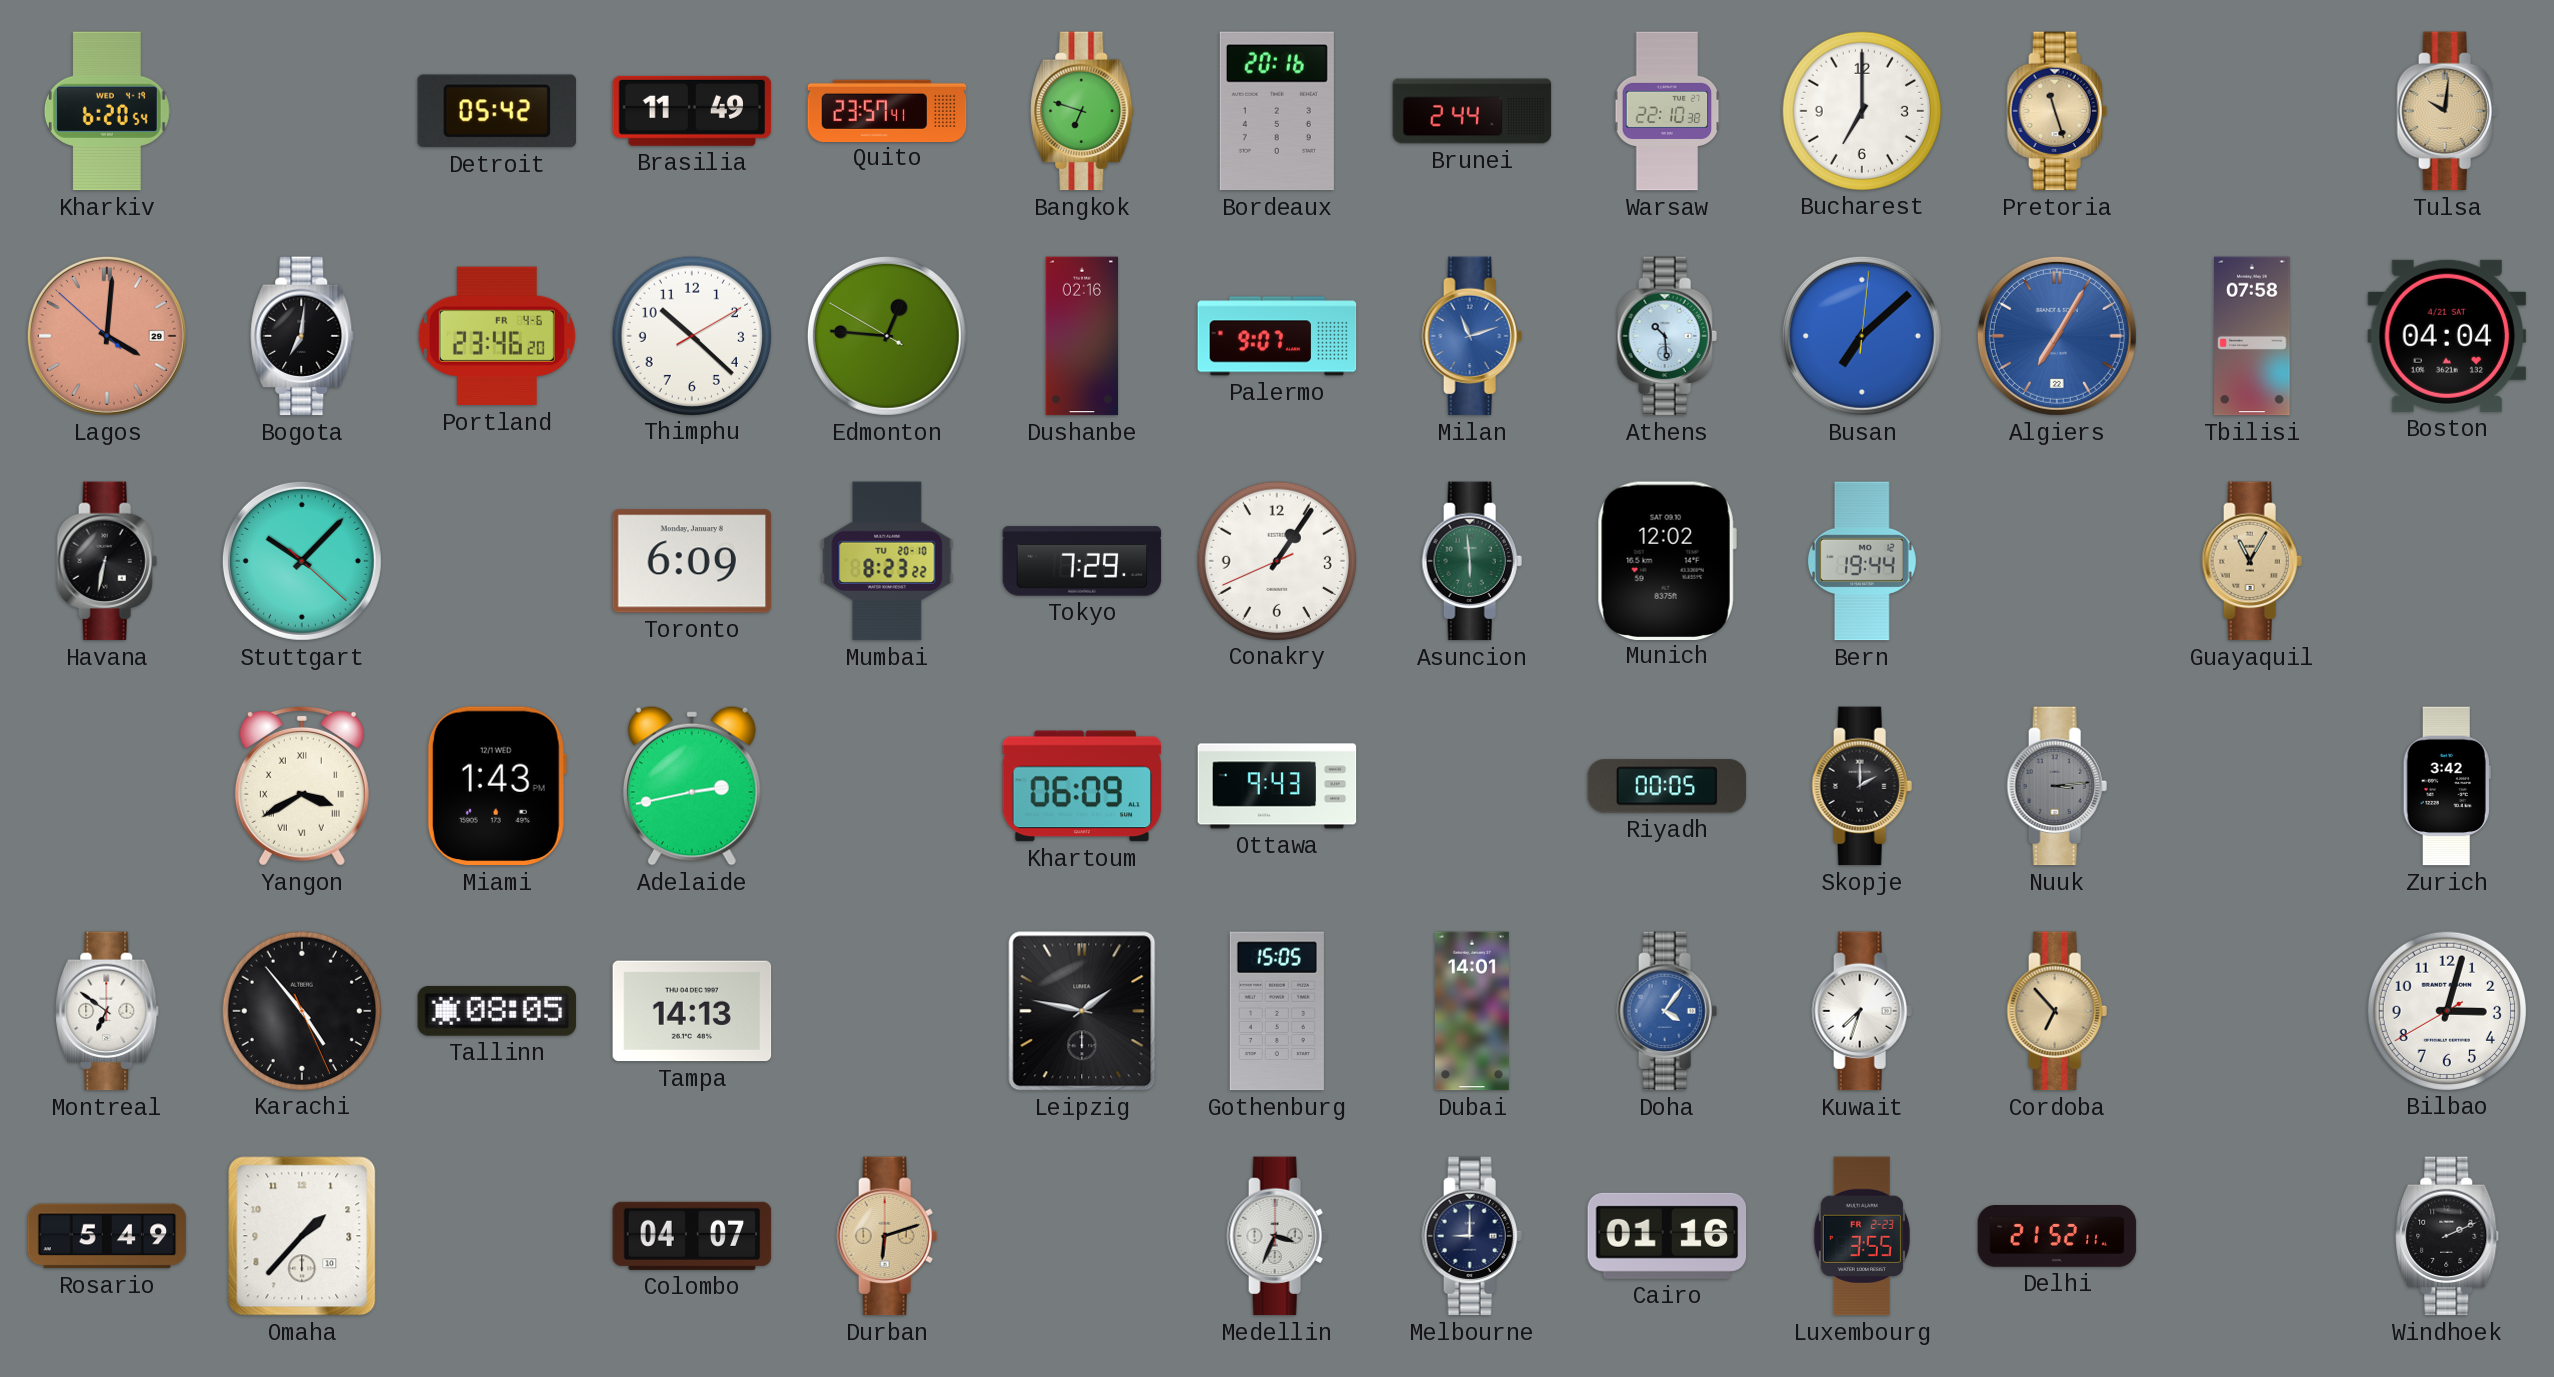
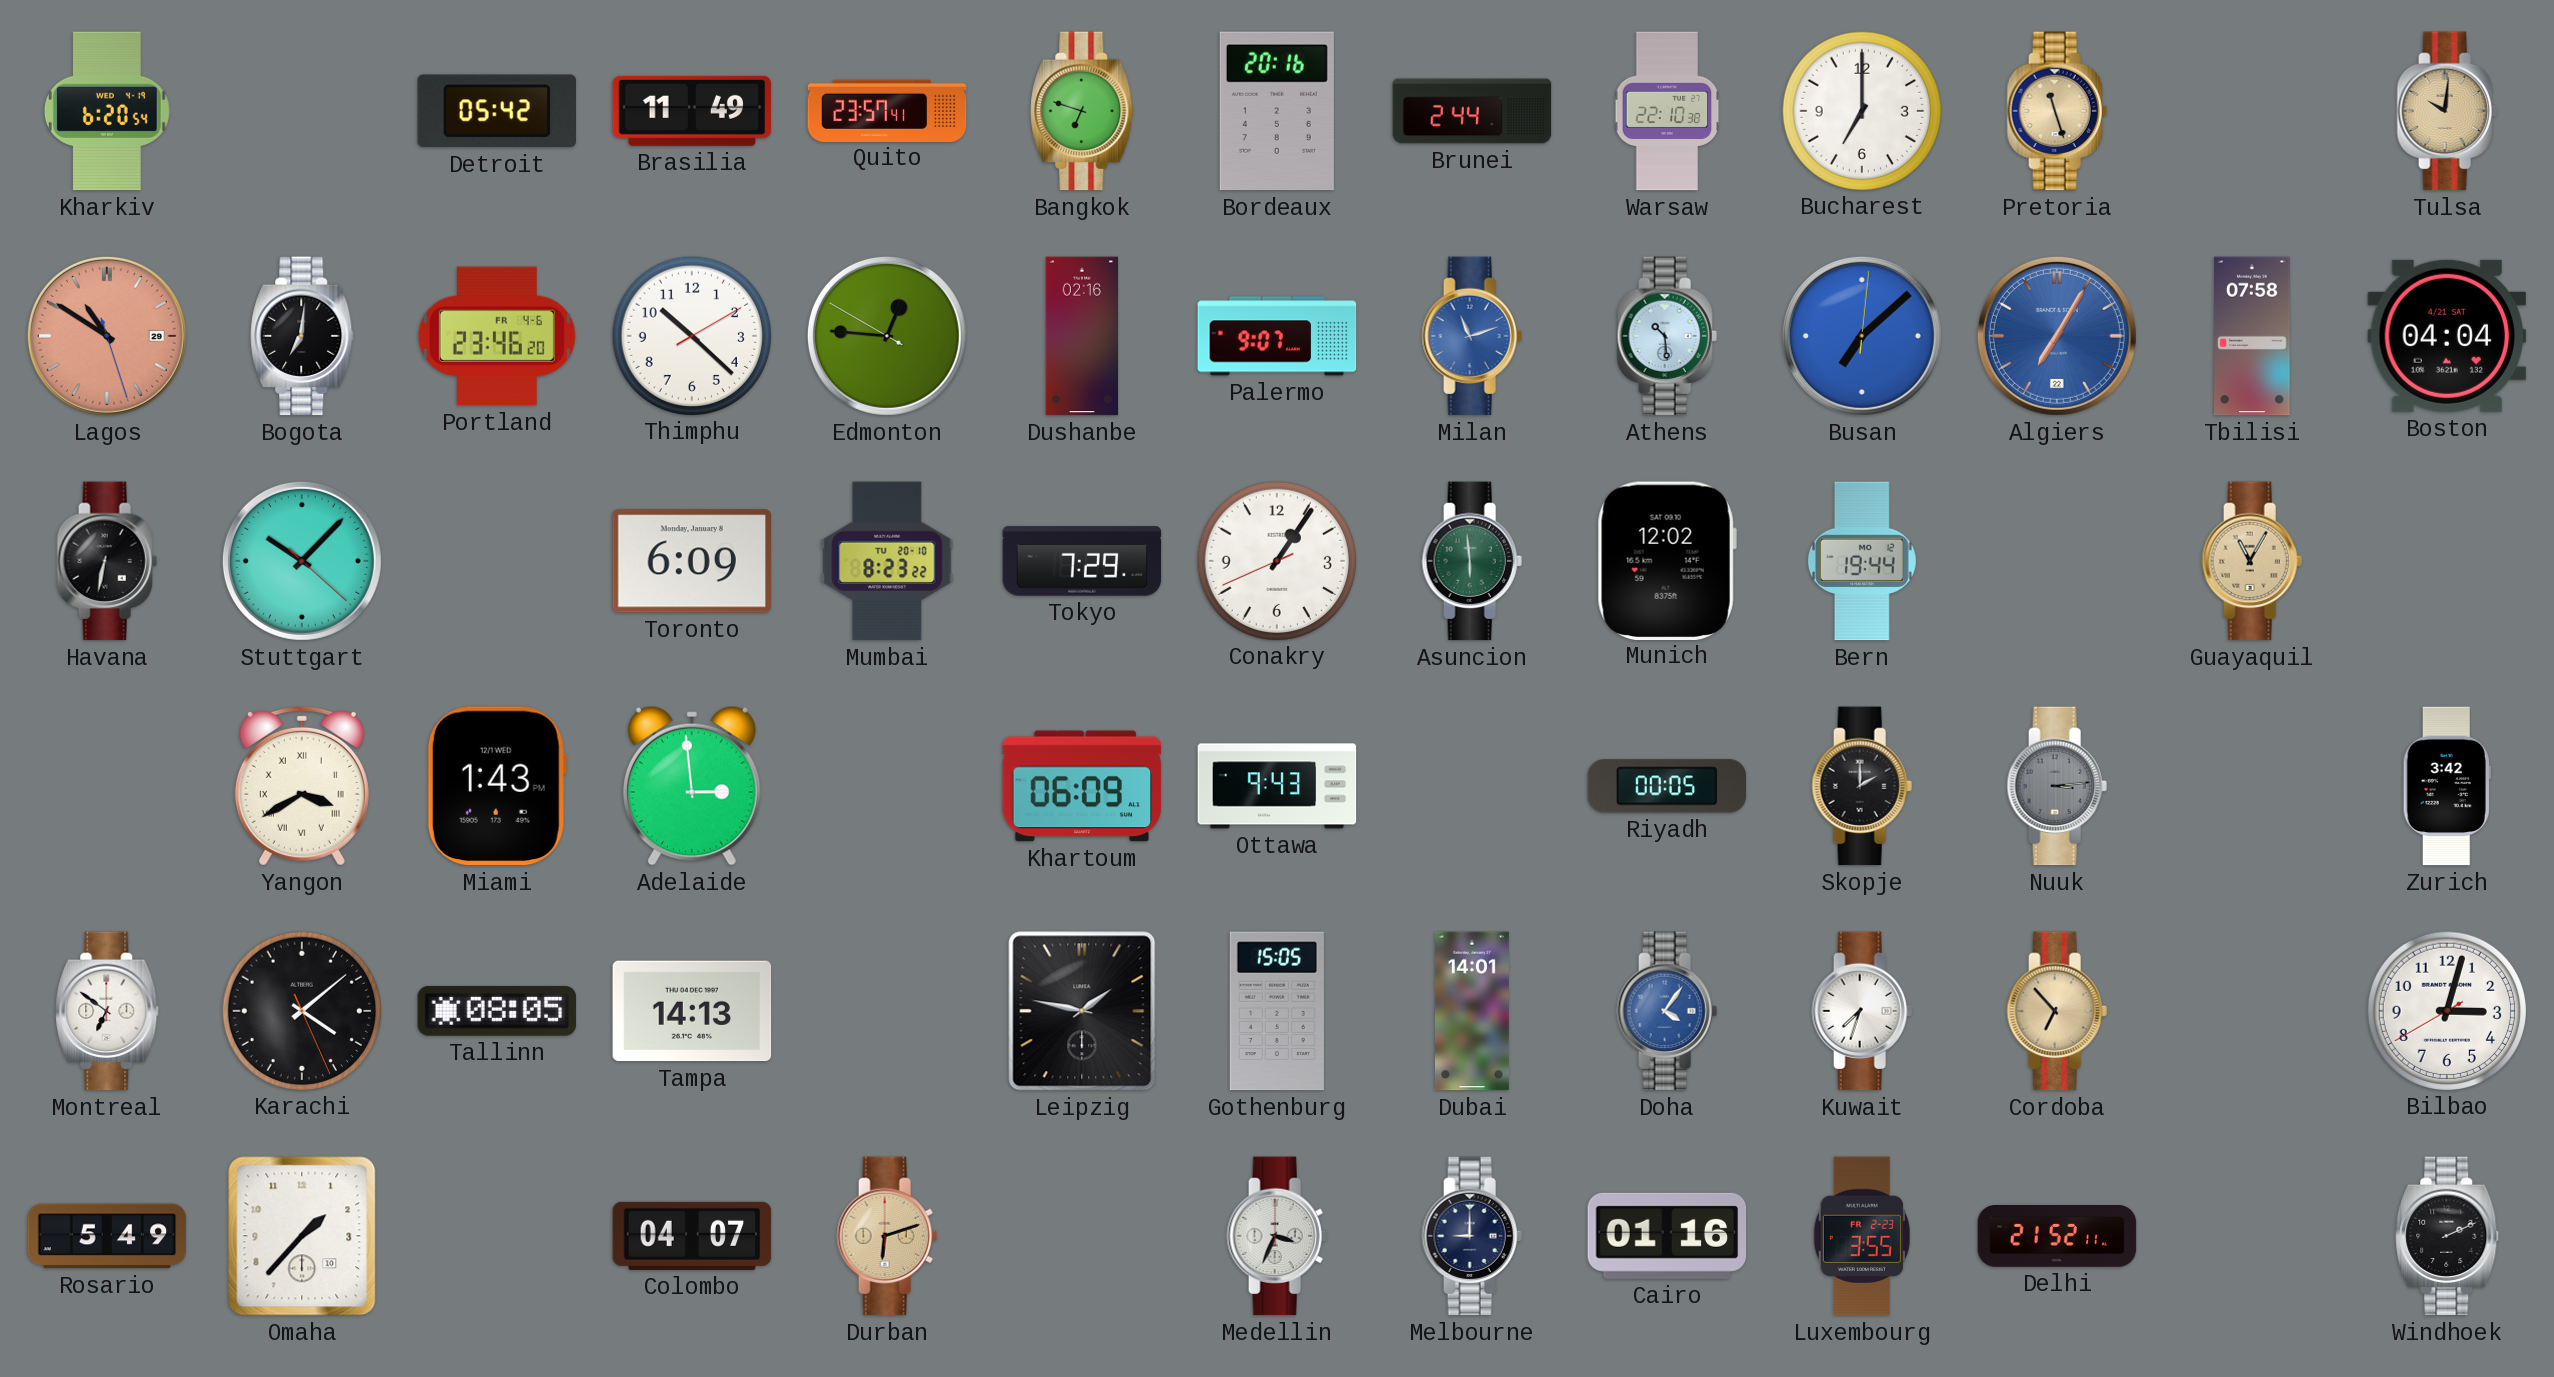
Lagos: 4:00 -> 10:50 (107, 336)
Adelaide: 2:43 -> 2:59 (692, 786)
Karachi: 4:53 -> 4:08 (301, 1010)
